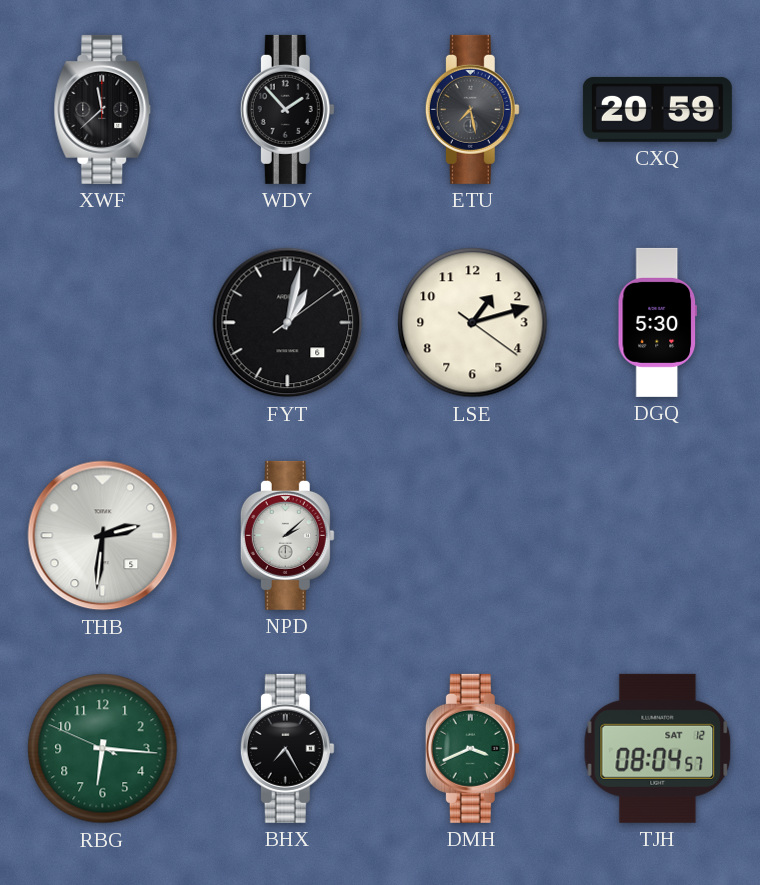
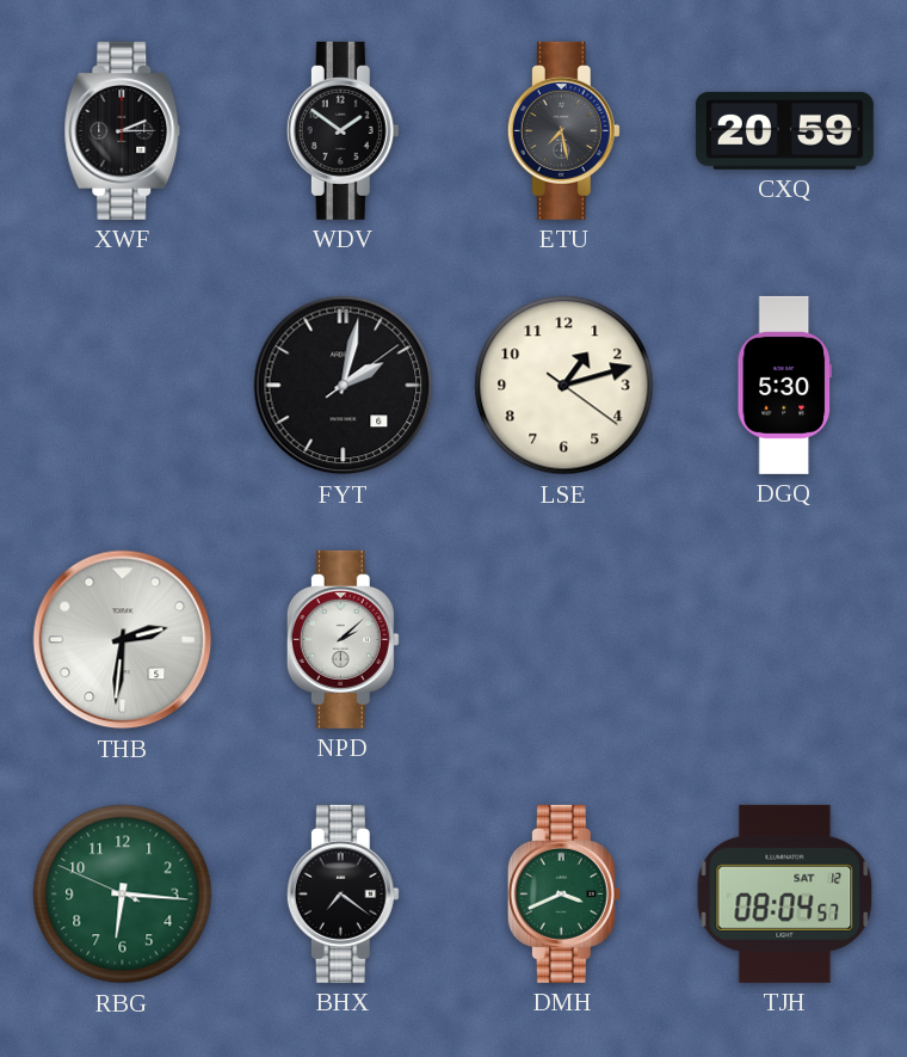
XWF: 11:38 -> 2:15 (123, 130)
WDV: 1:53 -> 1:51 (343, 130)
FYT: 1:02 -> 2:02 (344, 386)
BHX: 7:25 -> 7:21 (343, 893)
